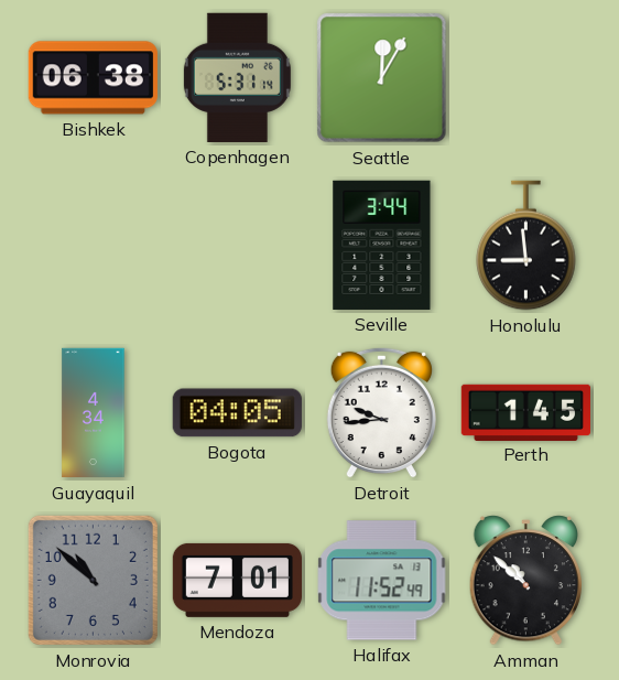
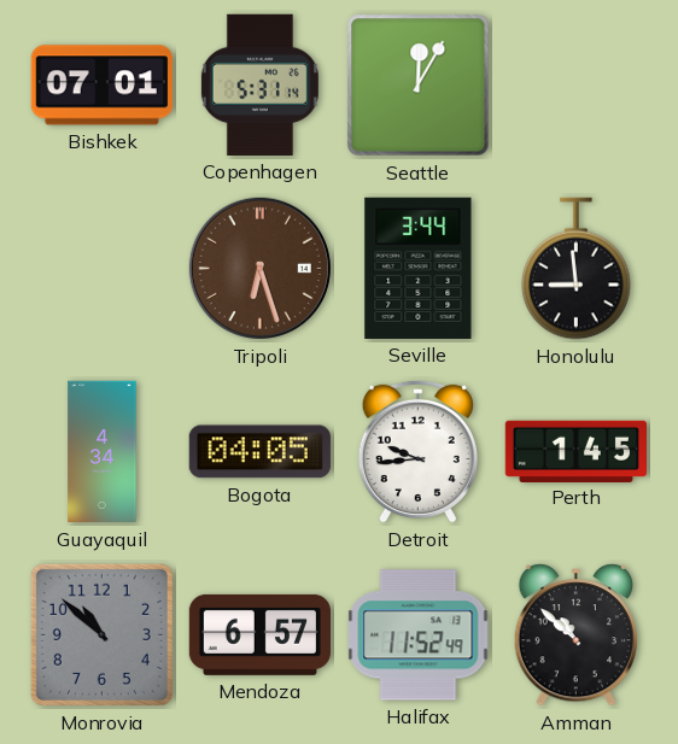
Bishkek: 06:38 -> 07:01 (101, 86)
Tripoli: none -> 6:27 (259, 268)
Mendoza: 7:01 -> 6:57 (259, 634)
